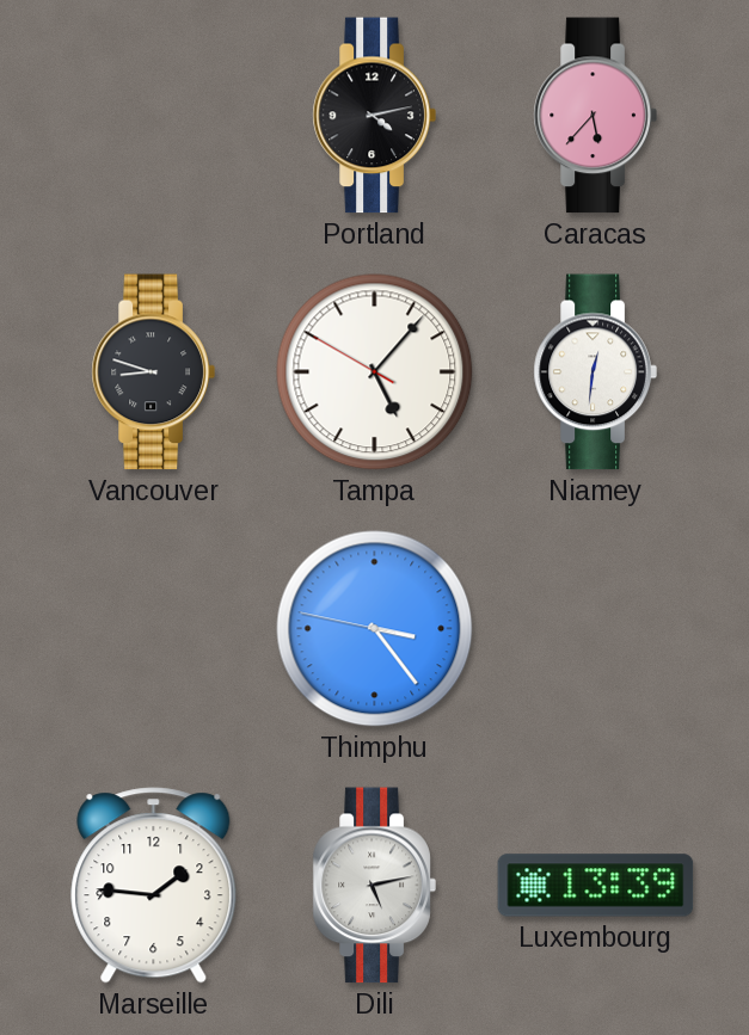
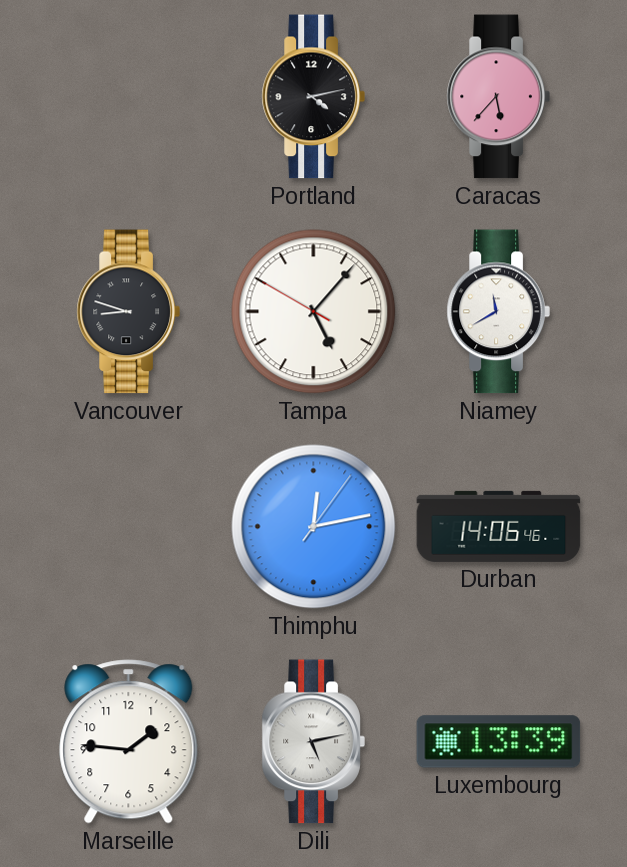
Niamey: 12:31 -> 11:40 (498, 312)
Thimphu: 3:23 -> 12:13 (314, 527)
Durban: none -> 14:06 (499, 526)
